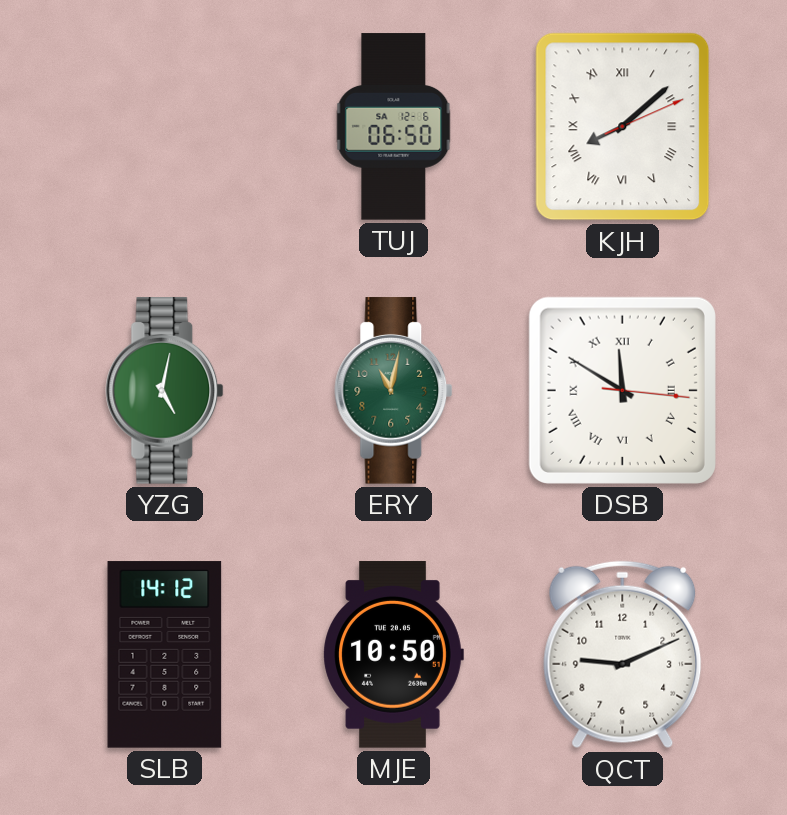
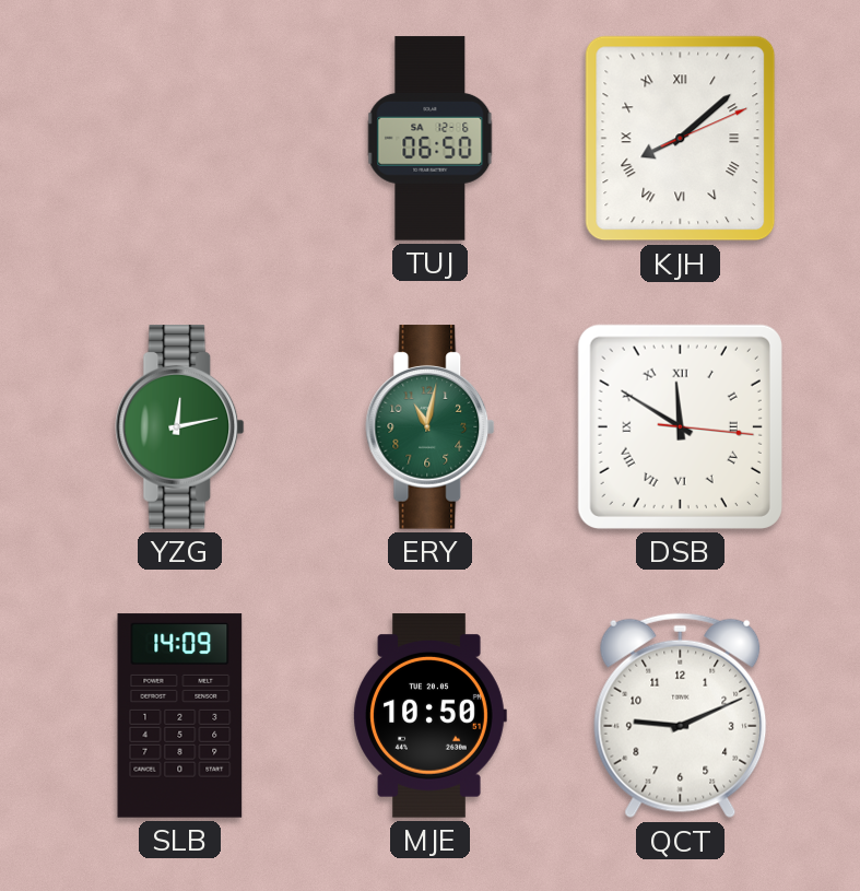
YZG: 5:02 -> 12:13 (180, 427)
SLB: 14:12 -> 14:09 (180, 716)
